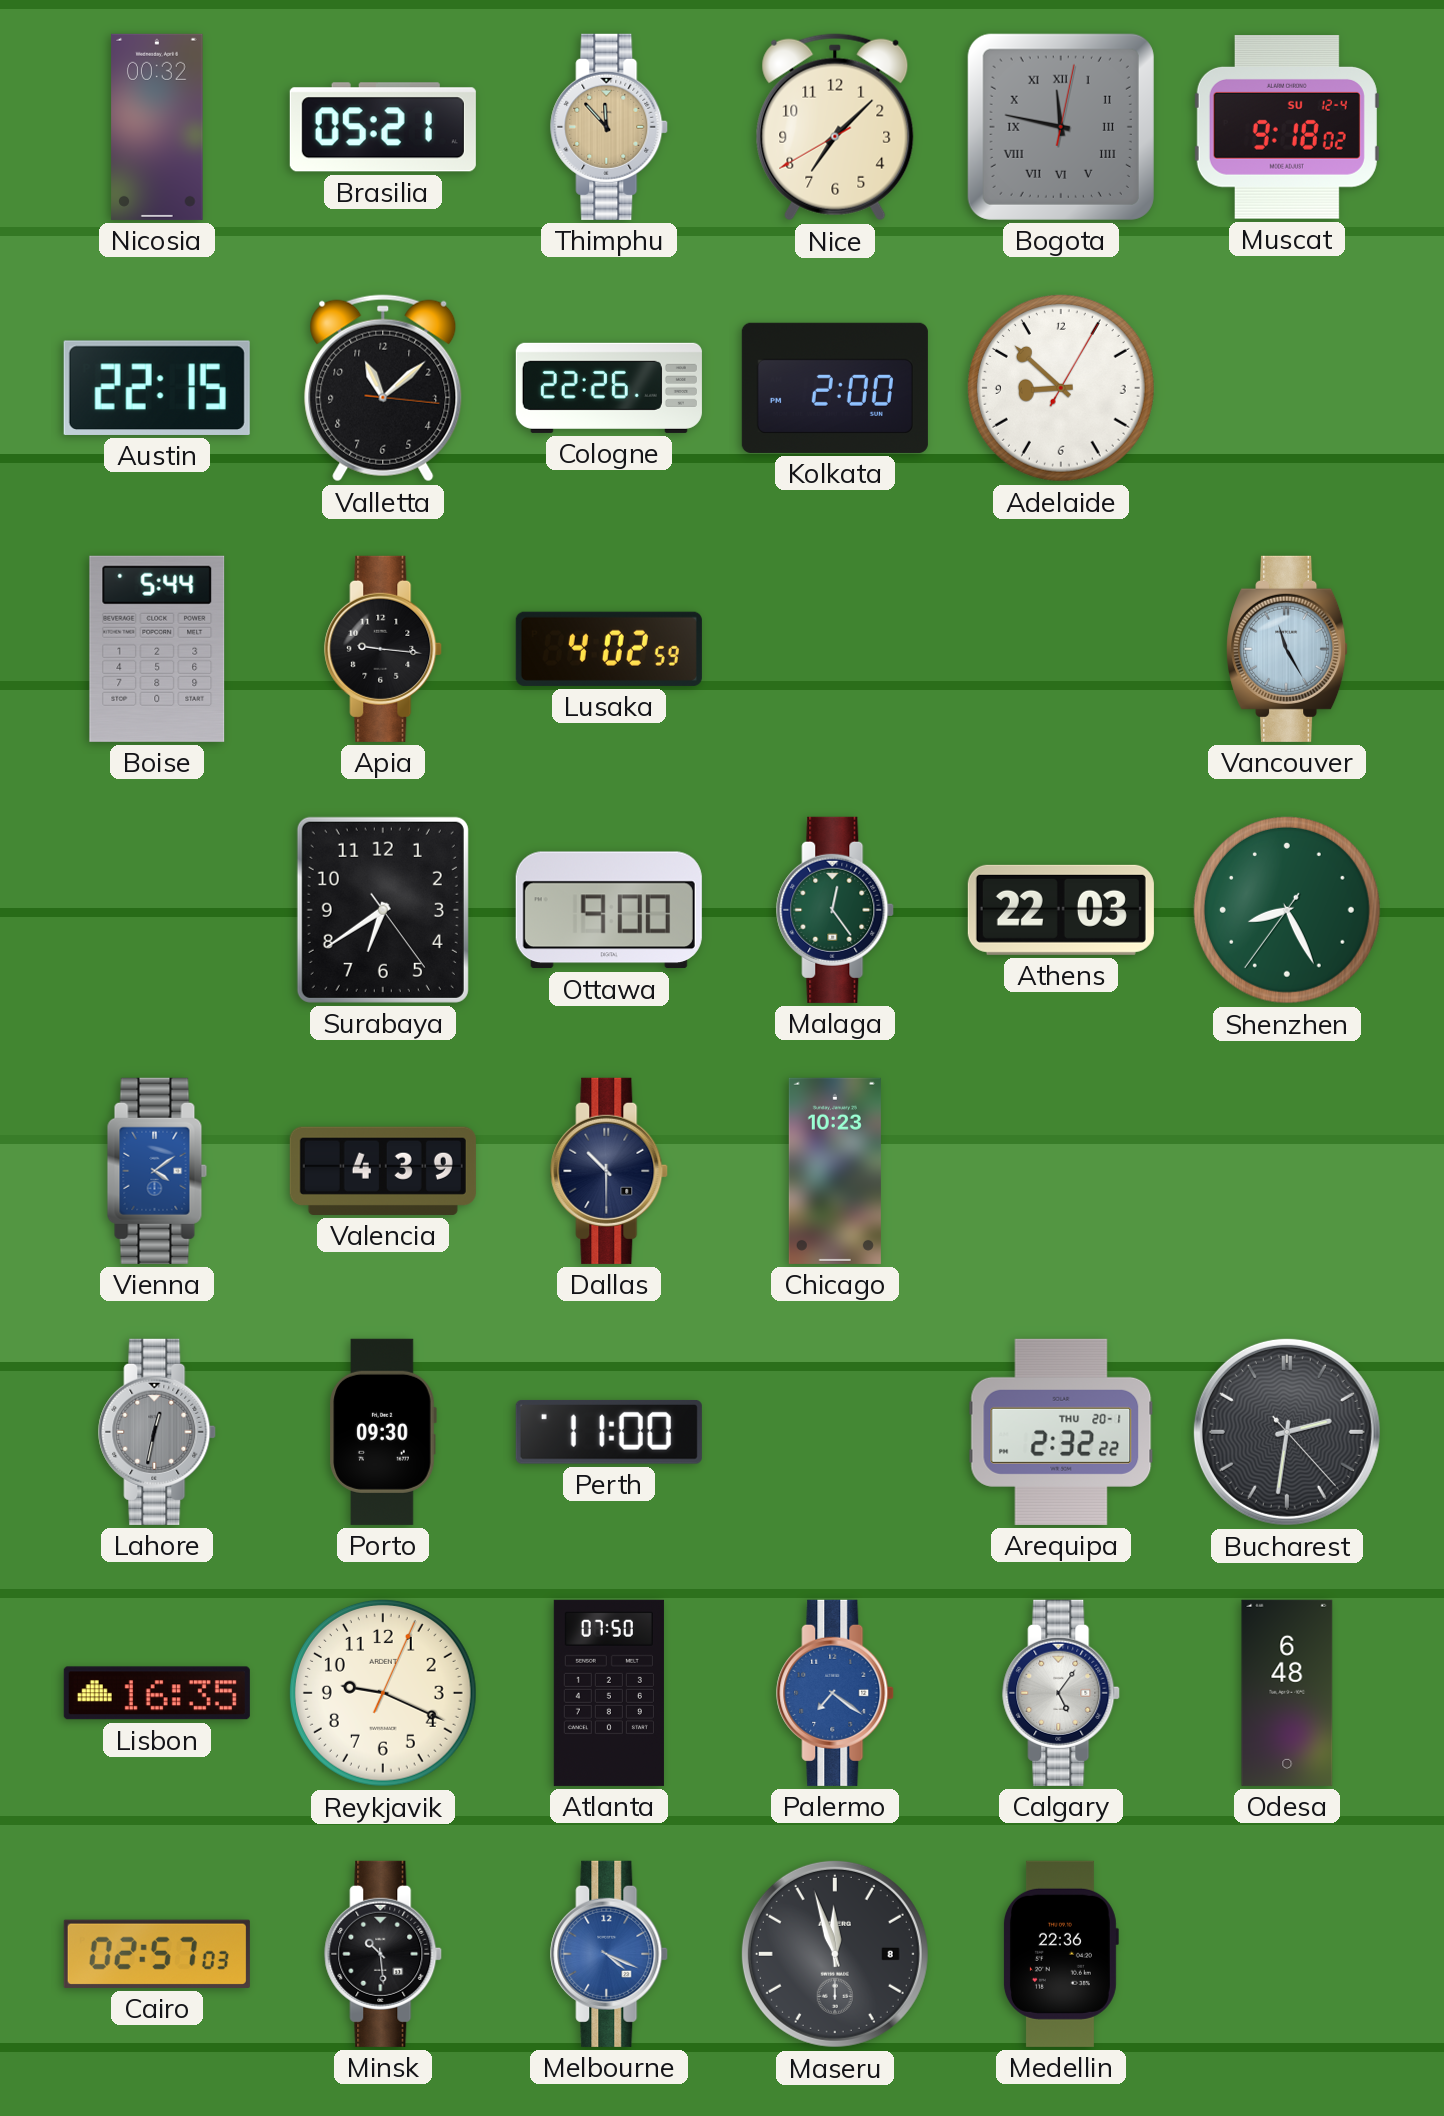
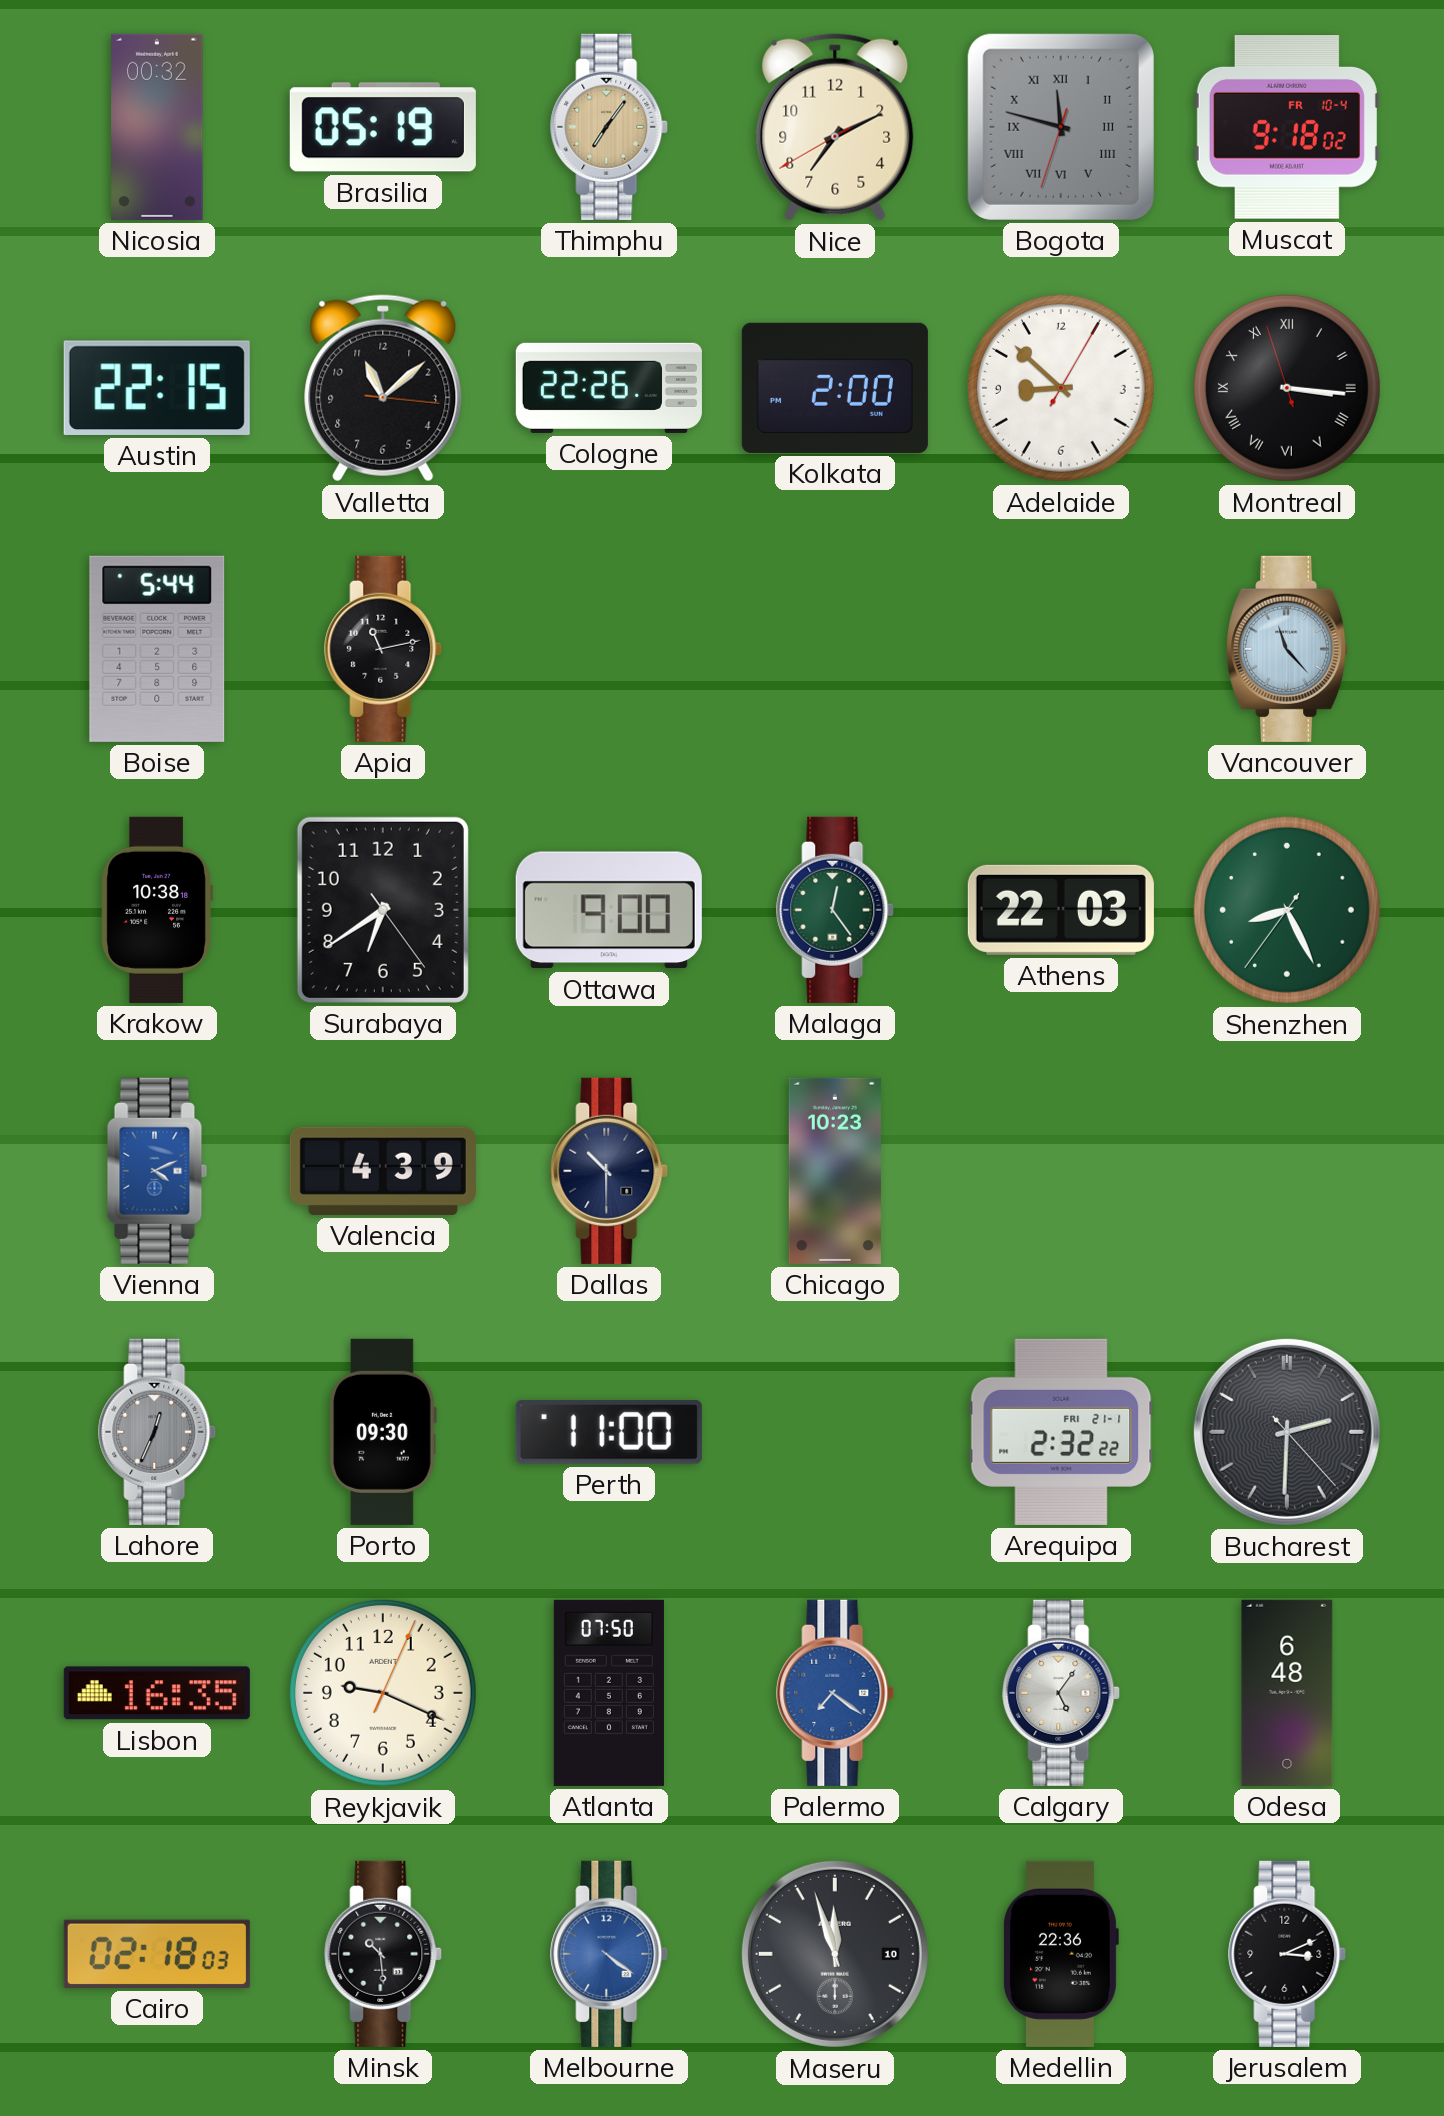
Brasilia: 05:21 -> 05:19 (383, 127)
Thimphu: 11:53 -> 7:06 (610, 127)
Nice: 7:07 -> 7:10 (835, 127)
Bogota: 11:47:02 -> 11:47:33 (1061, 127)
Muscat date: SU 12-4 -> FR 10-4 (1287, 128)
Montreal: none -> 3:15 (1287, 388)
Apia: 9:16 -> 11:13 (384, 649)
Lusaka: 4:02 -> none (609, 649)
Vancouver: 11:25 -> 11:23 (1288, 649)
Krakow: none -> 10:38 (157, 910)
Vienna: 4:09 -> 4:11 (157, 1171)
Lahore: 12:32 -> 12:34 (158, 1432)
Arequipa date: THU 20-1 -> FRI 21-1 (1061, 1432)
Bucharest: 2:31 -> 2:30 (1287, 1432)
Cairo: 02:57 -> 02:18 (157, 1954)
Melbourne: 4:19 -> 4:21 (610, 1954)
Maseru date: 8 -> 10 (835, 1954)
Jerusalem: none -> 3:11 (1288, 1954)
